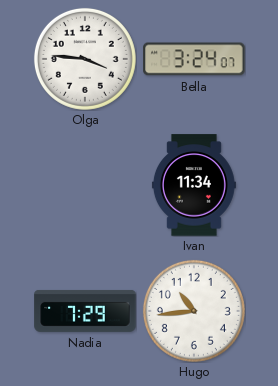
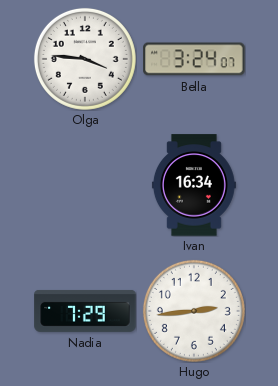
Ivan: 11:34 -> 16:34 (194, 185)
Hugo: 10:44 -> 2:44 (194, 311)
